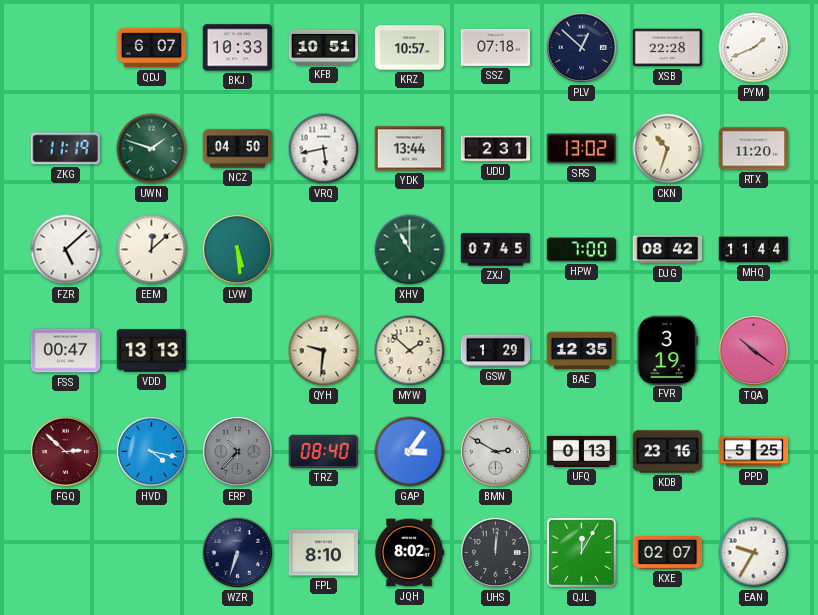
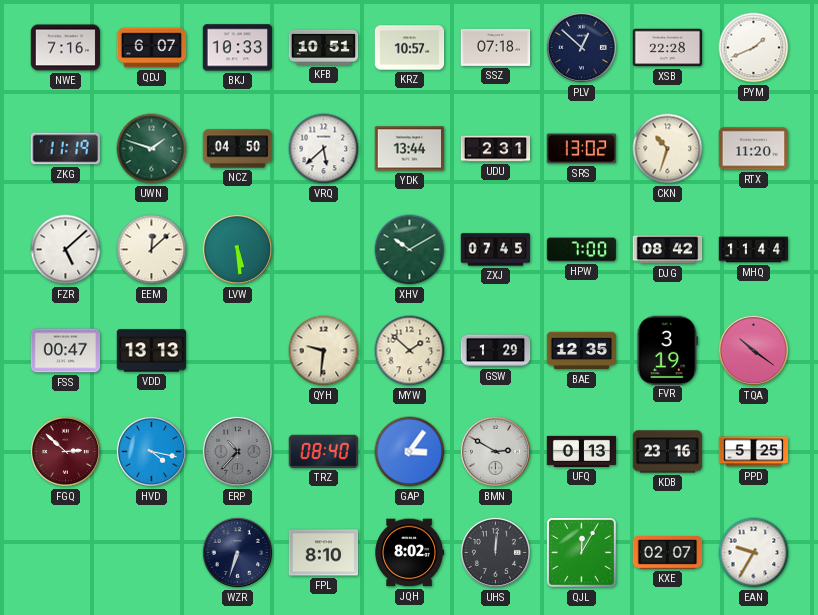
NWE: none -> 7:16 (66, 48)
VRQ: 5:43 -> 5:38 (324, 149)
XHV: 11:00 -> 10:10 (410, 250)
